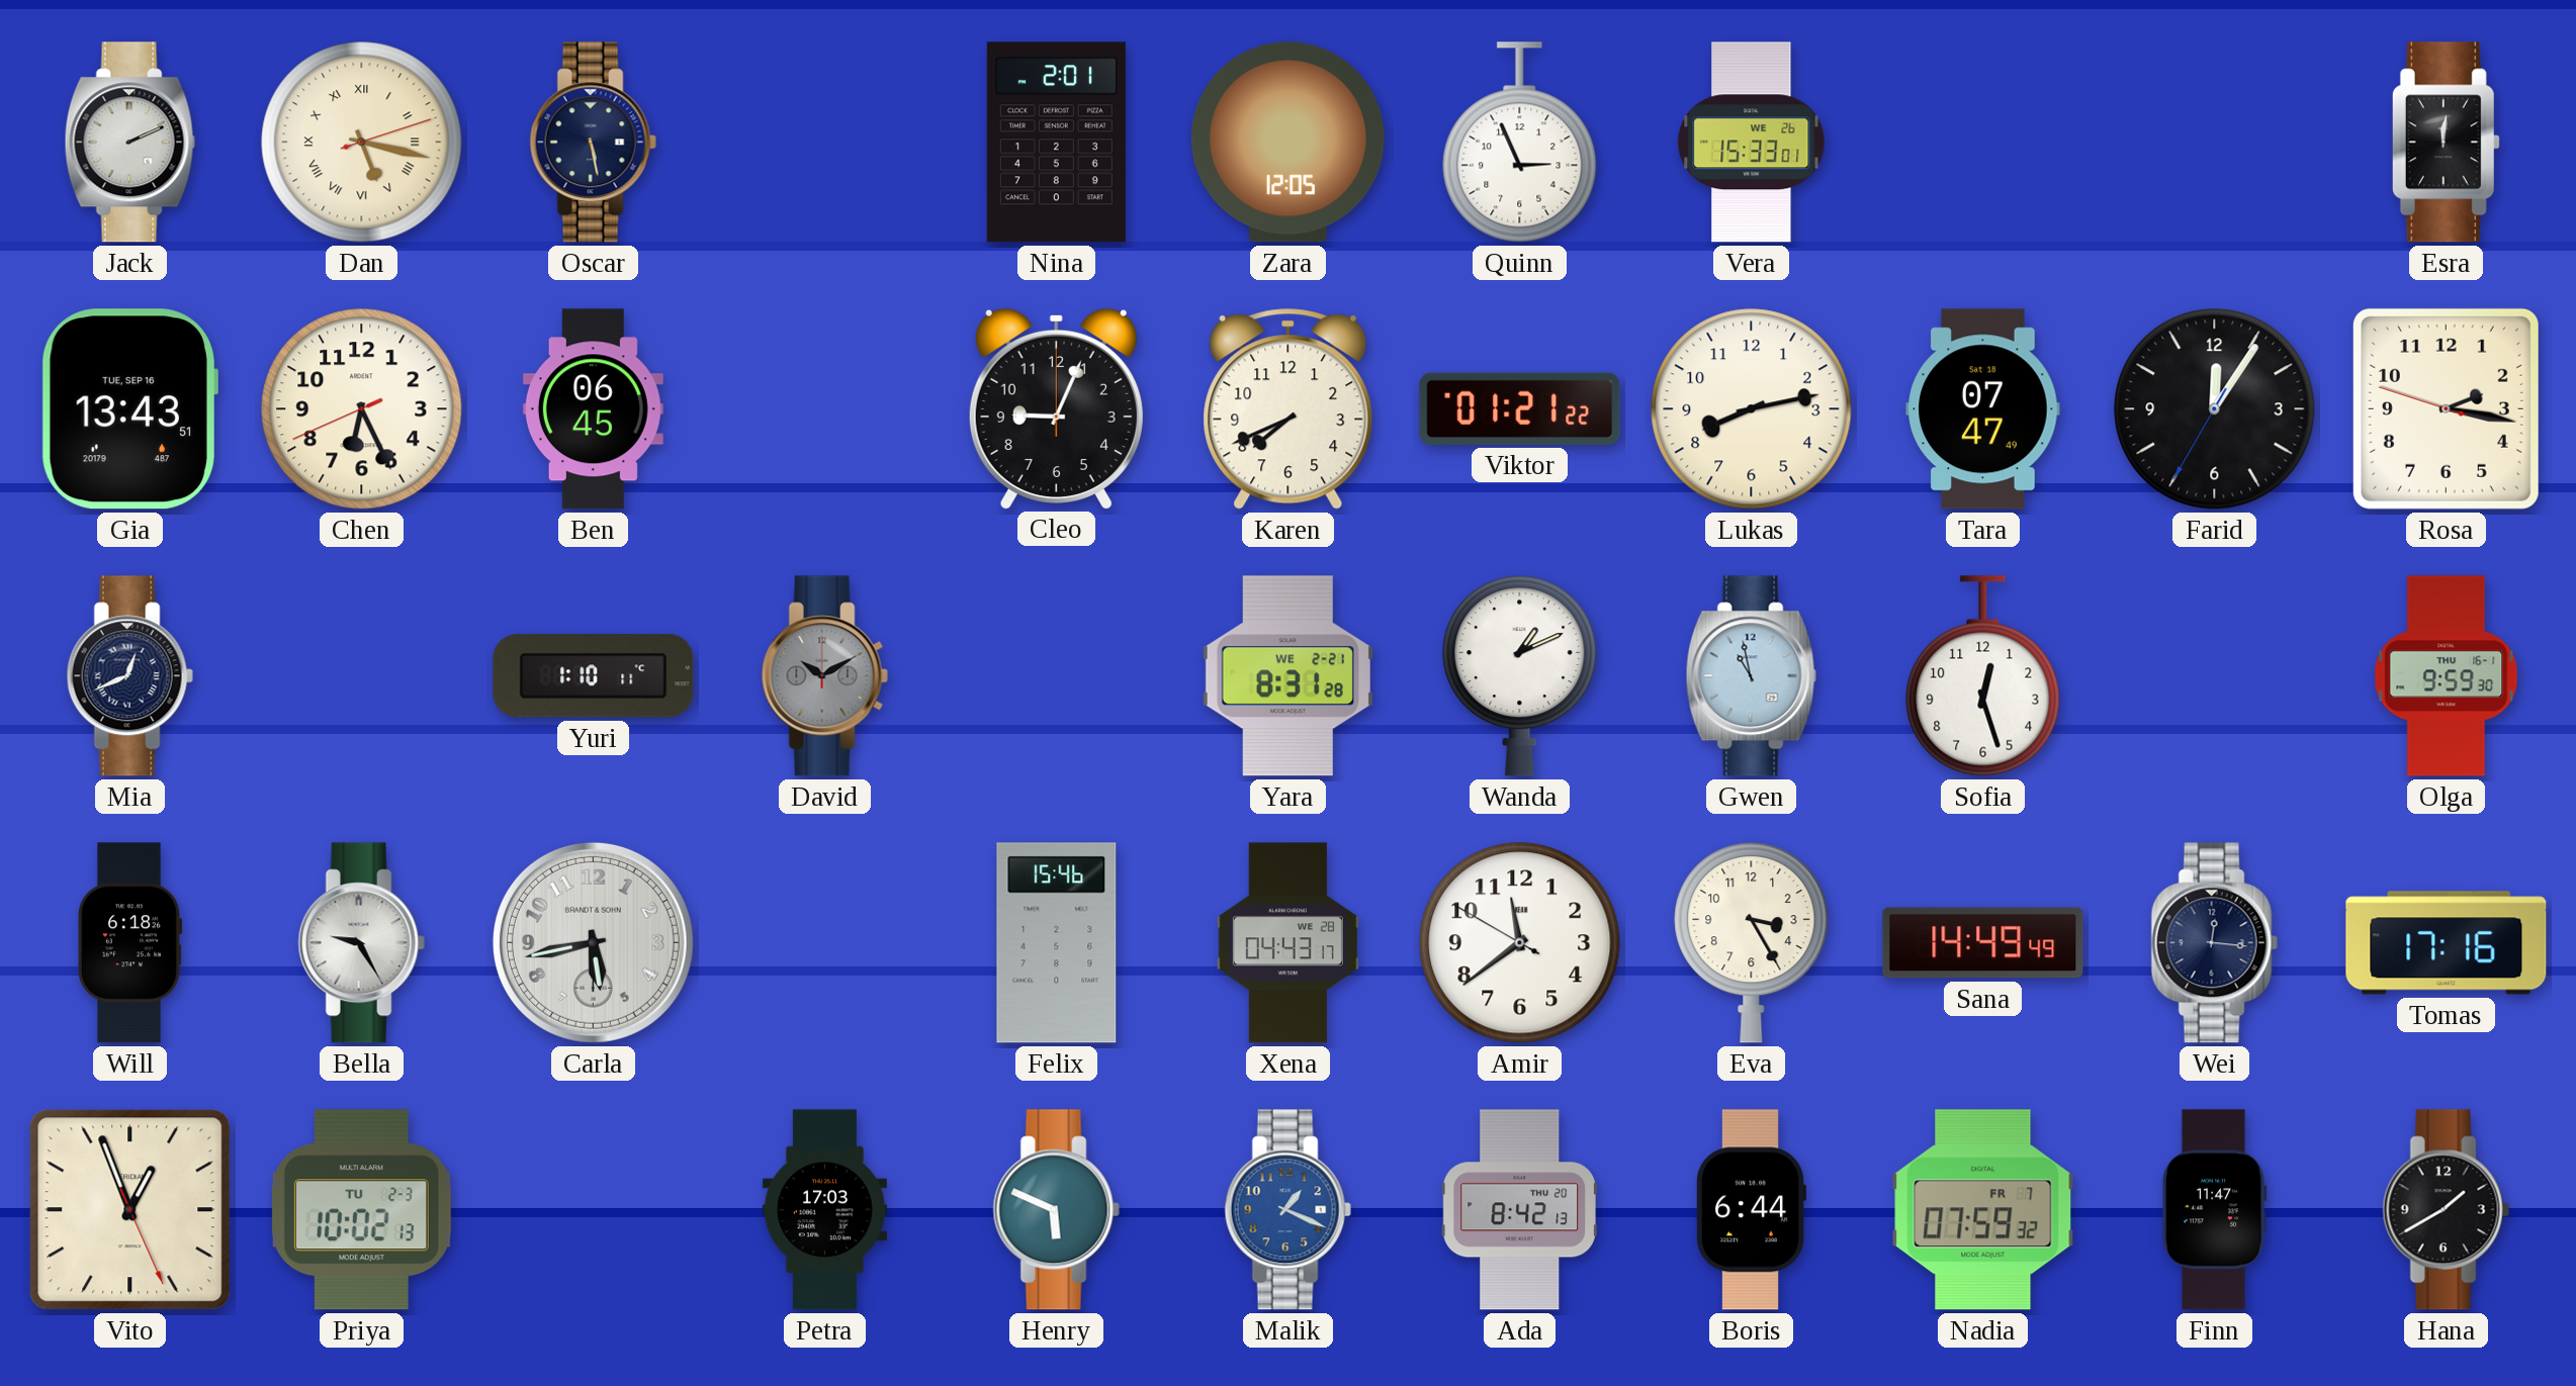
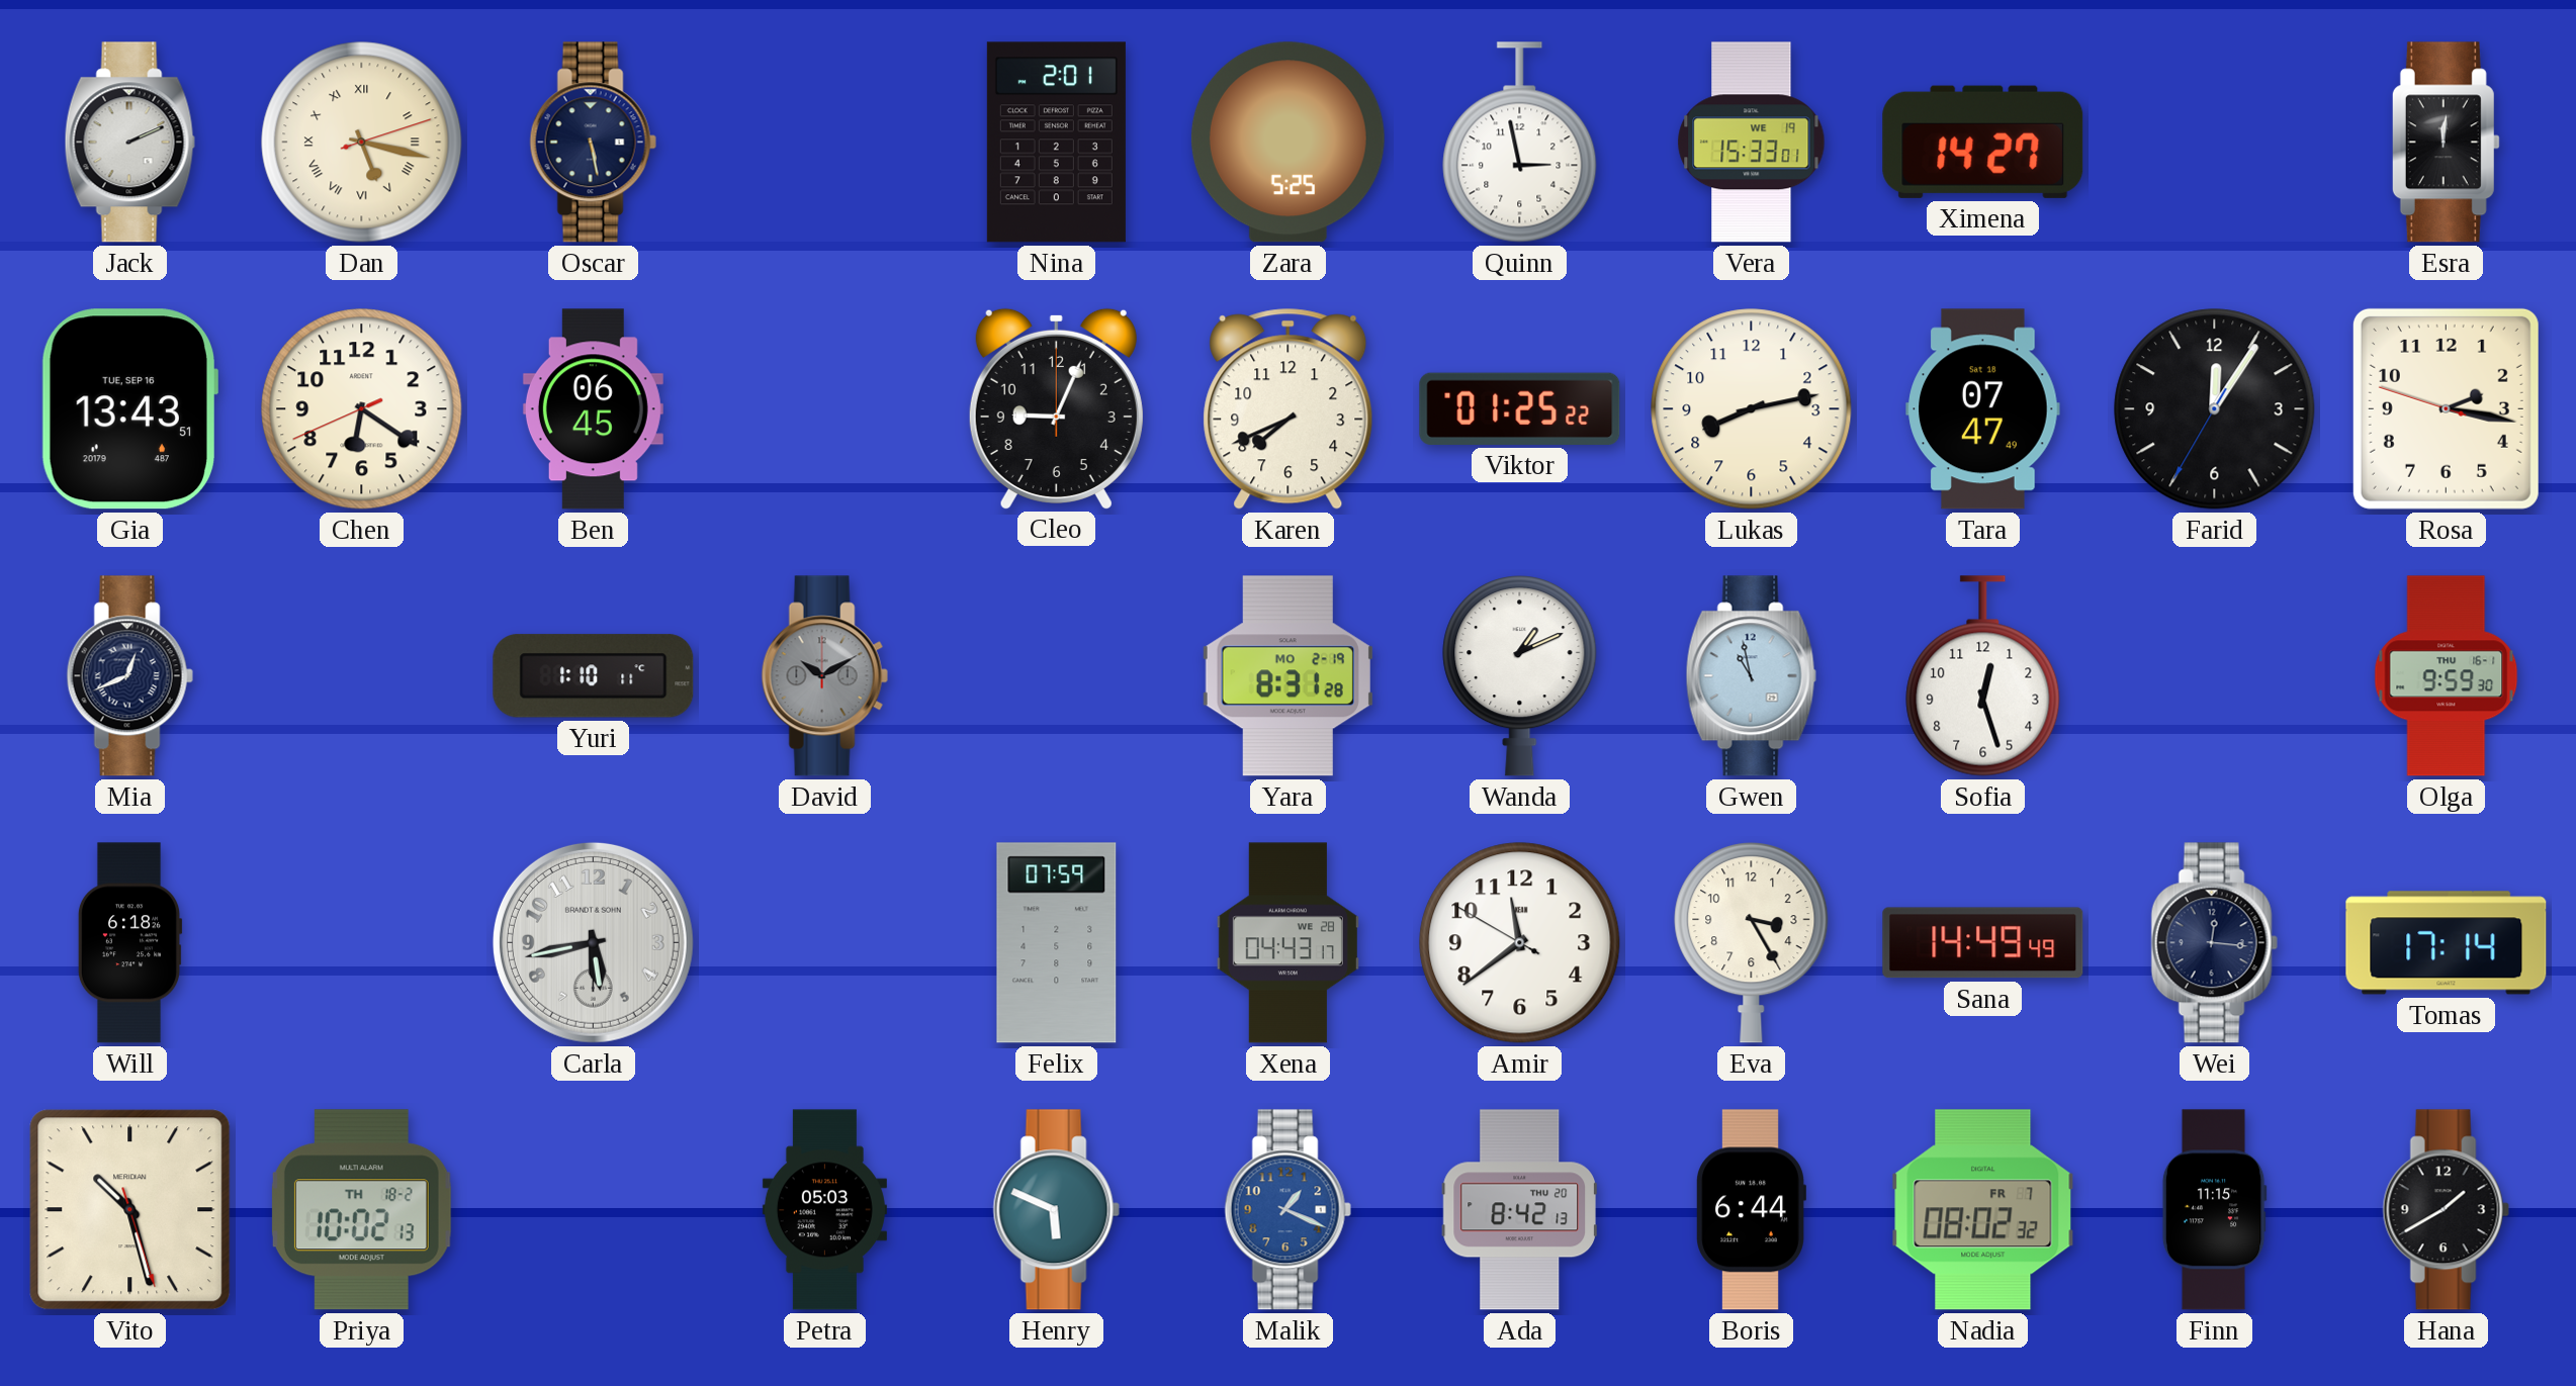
Zara: 12:05 -> 5:25 (1287, 143)
Quinn: 2:56 -> 2:58 (1520, 143)
Vera date: WE 26 -> WE 19 (1752, 143)
Ximena: none -> 14:27 (1983, 142)
Chen: 6:25 -> 6:20 (362, 409)
Viktor: 01:21 -> 01:25 (1520, 408)
Yara date: WE 2-21 -> MO 2-19 (1287, 676)
Bella: 9:25 -> none (361, 943)
Felix: 15:46 -> 07:59 (1057, 943)
Tomas: 17:16 -> 17:14 (2447, 943)
Vito: 12:56 -> 10:27 (130, 1210)
Priya date: TU 2-3 -> TH 18-2 (361, 1210)
Petra: 17:03 -> 05:03 (824, 1210)
Nadia: 07:59 -> 08:02 (1983, 1210)
Finn: 11:47 -> 11:15 (2214, 1210)
